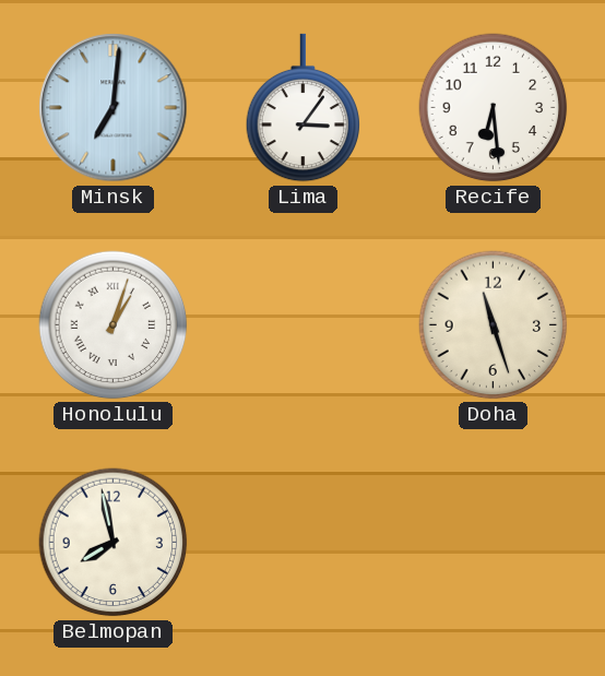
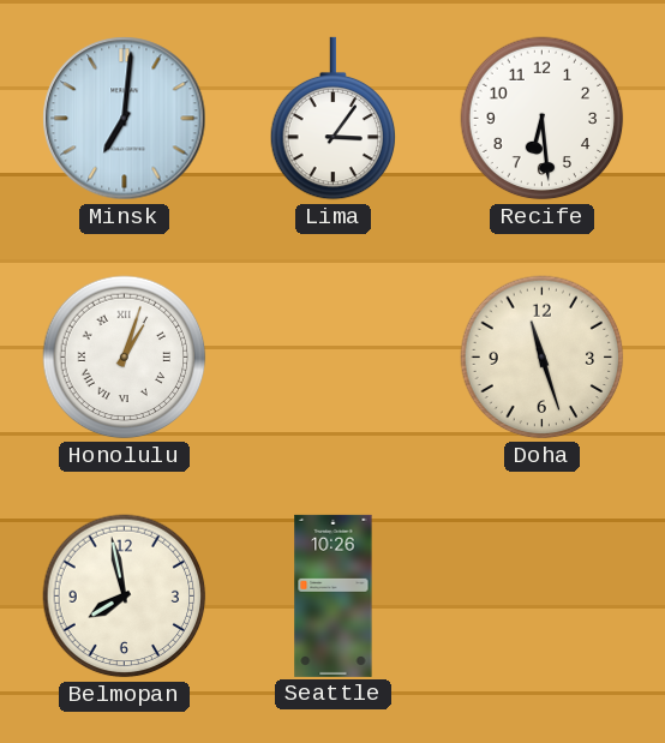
Seattle: none -> 10:26 (334, 595)
